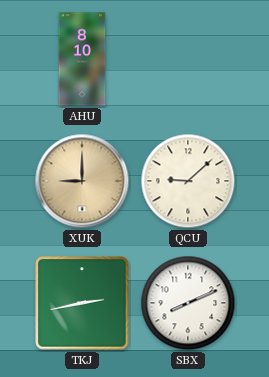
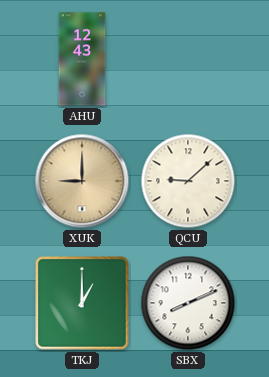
AHU: 8:10 -> 12:43 (82, 59)
TKJ: 2:43 -> 1:00 (82, 303)
